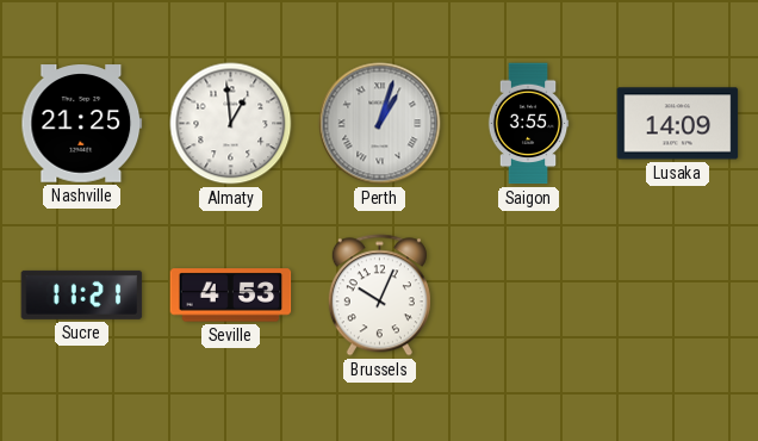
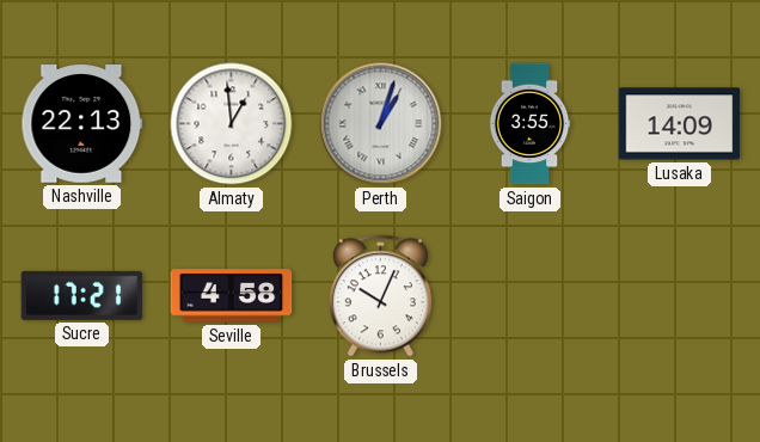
Nashville: 21:25 -> 22:13 (82, 124)
Sucre: 11:21 -> 17:21 (82, 295)
Seville: 4:53 -> 4:58 (232, 296)
